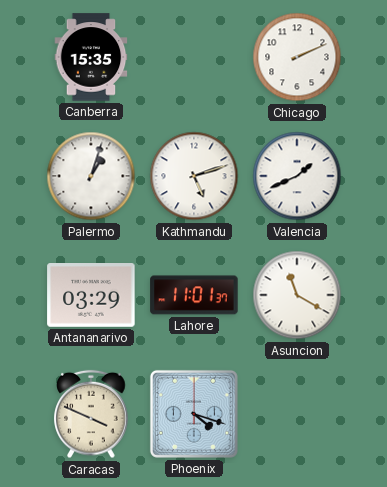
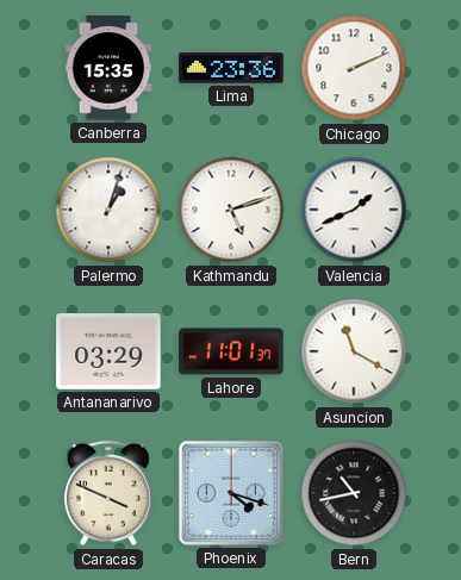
Lima: none -> 23:36 (231, 68)
Bern: none -> 10:43 (354, 493)
